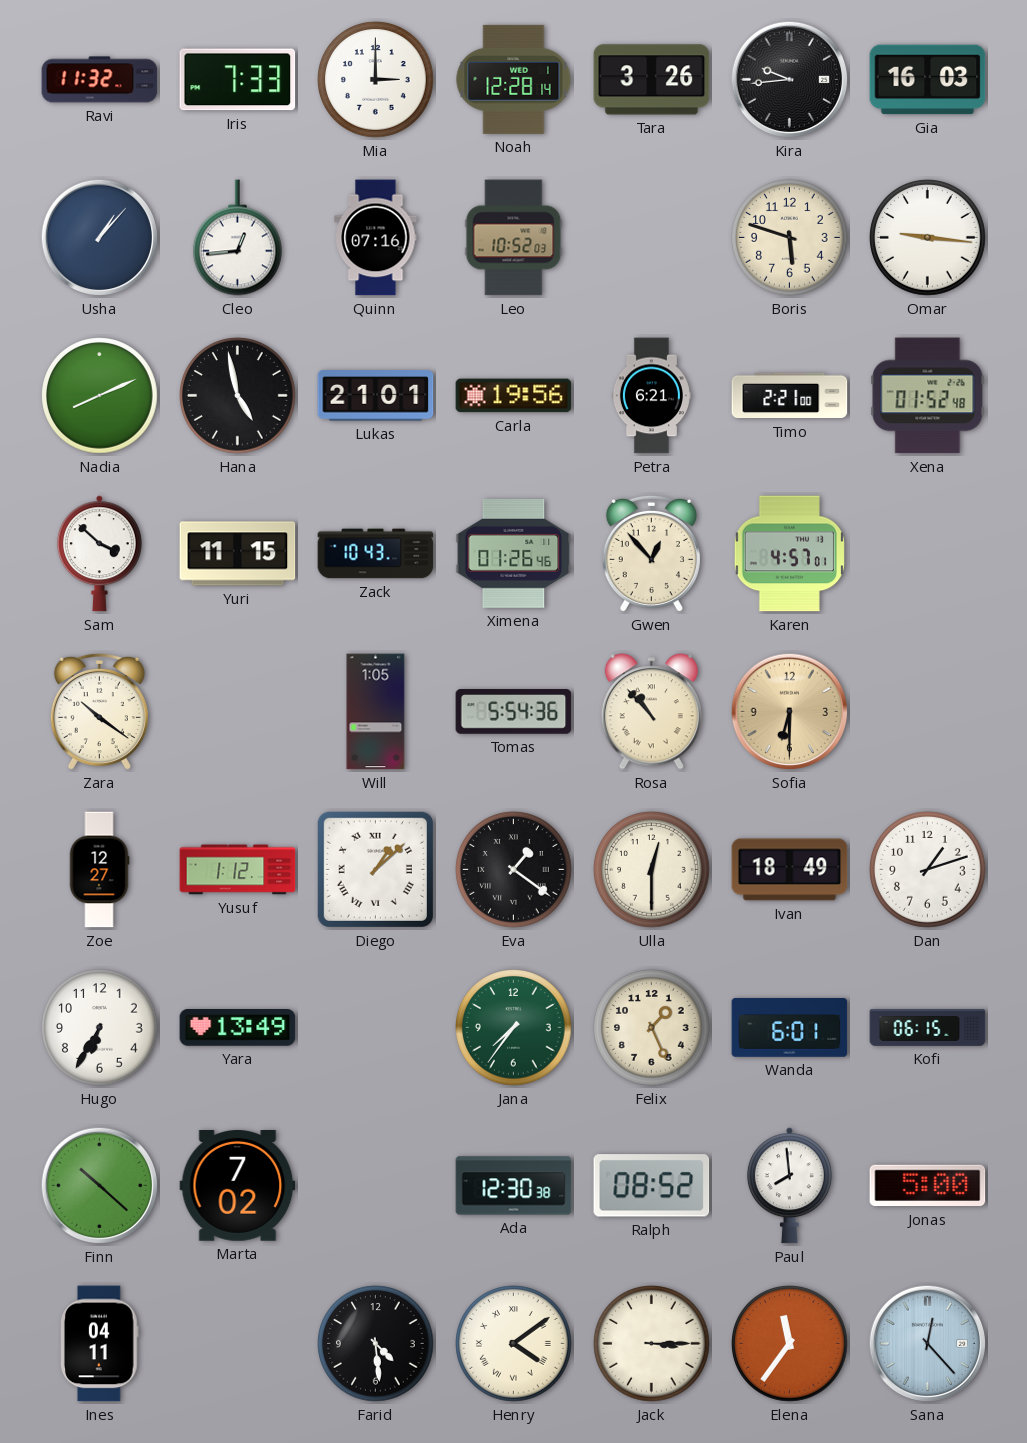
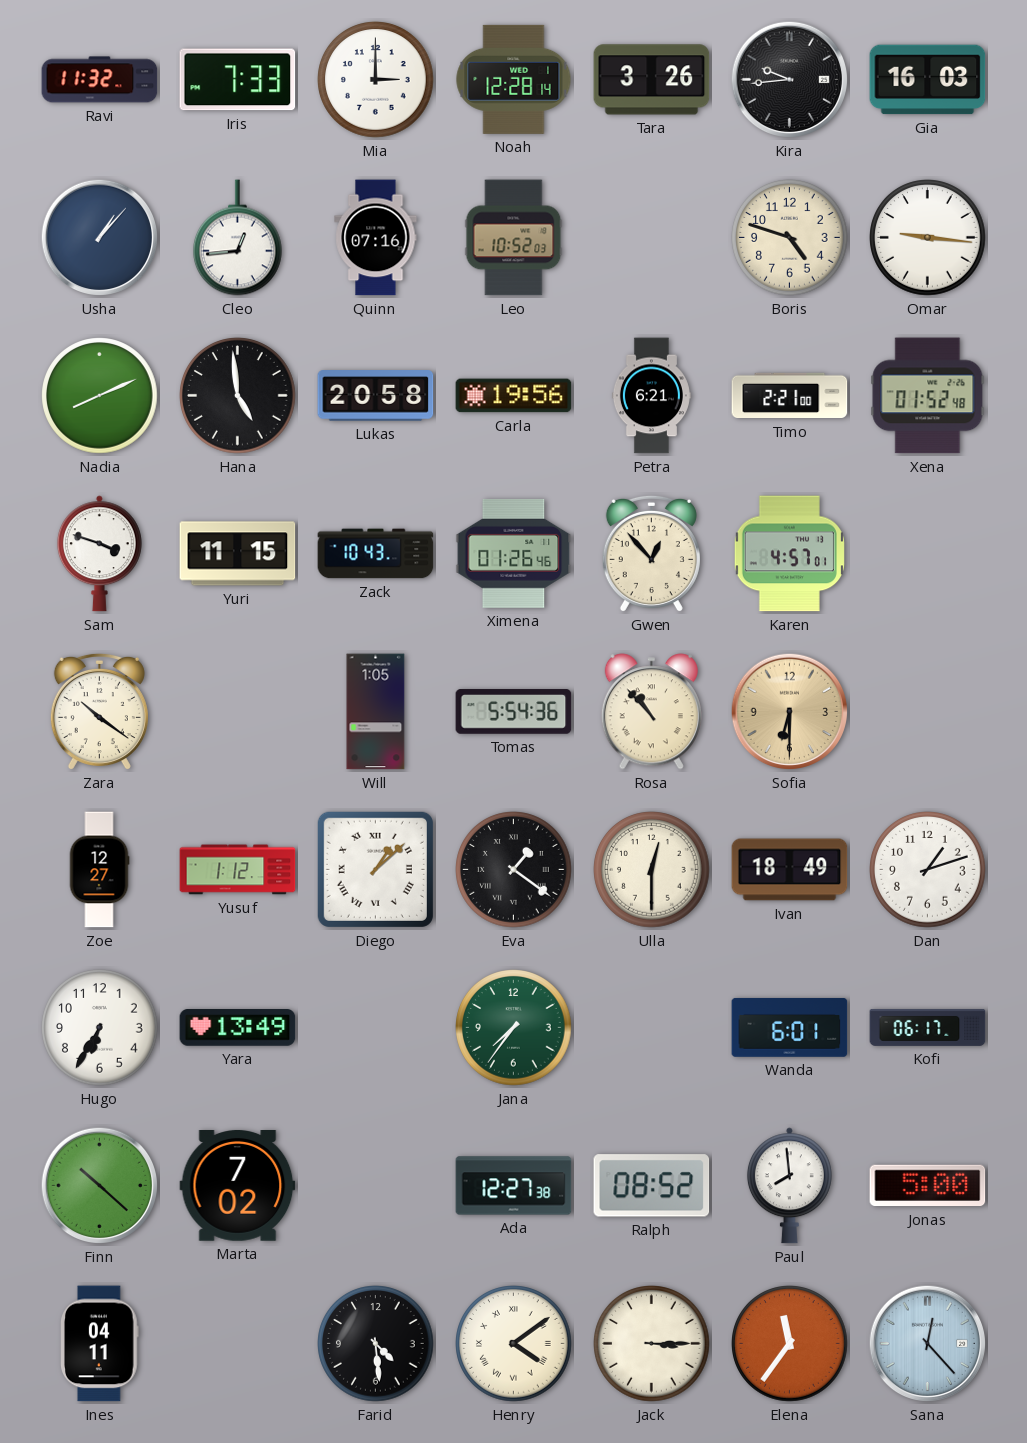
Boris: 5:48 -> 4:48 (790, 238)
Hana: 4:58 -> 4:59 (238, 396)
Lukas: 21:01 -> 20:58 (376, 396)
Sam: 3:52 -> 3:48 (99, 554)
Felix: 1:26 -> none (652, 1028)
Kofi: 06:15 -> 06:17 (928, 1027)
Ada: 12:30 -> 12:27 (514, 1186)
